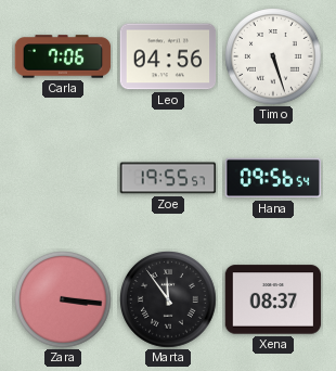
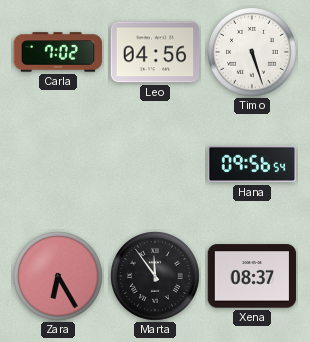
Carla: 7:06 -> 7:02 (58, 52)
Zoe: 19:55 -> none (168, 178)
Zara: 3:16 -> 6:25 (58, 276)
